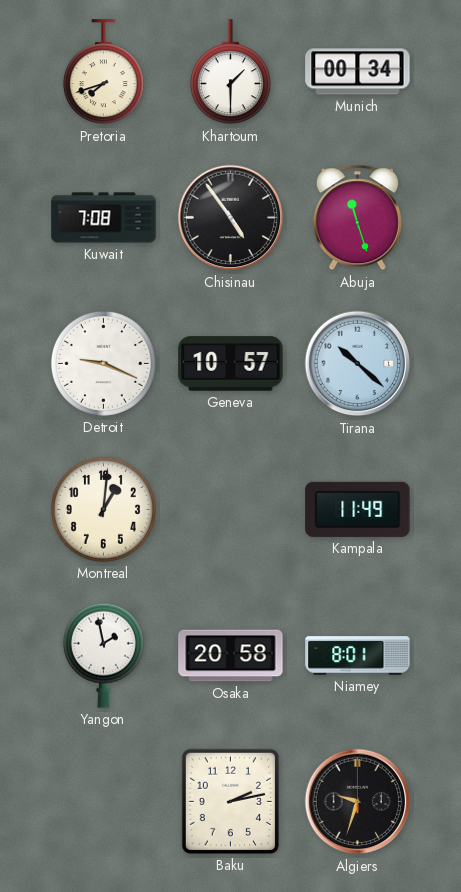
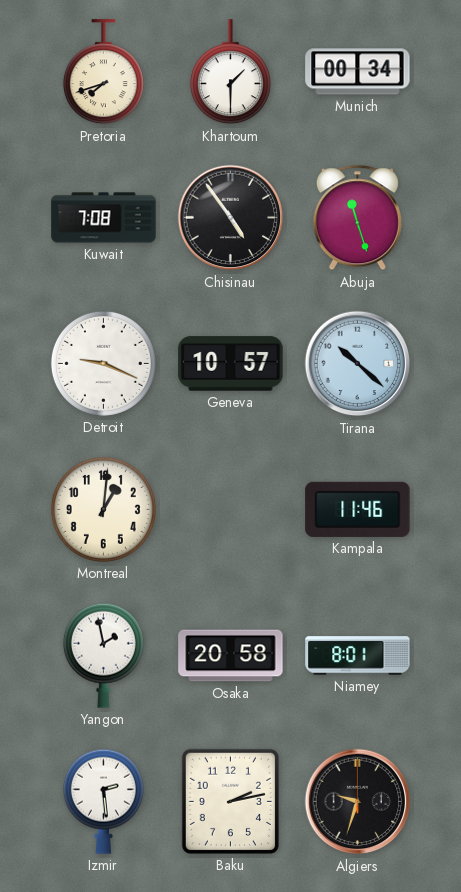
Kampala: 11:49 -> 11:46 (358, 509)
Izmir: none -> 2:29 (103, 801)
